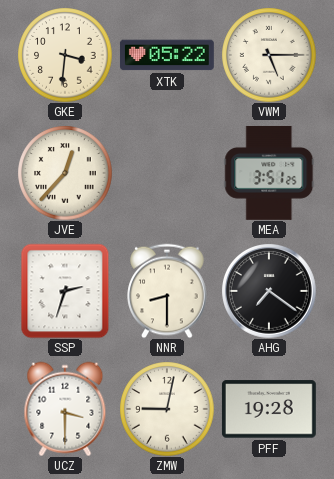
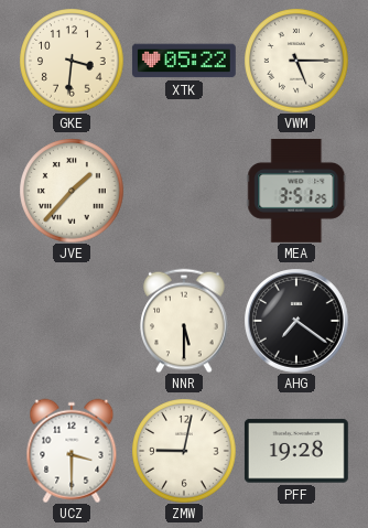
JVE: 12:37 -> 1:37 (72, 191)
SSP: 2:33 -> none (65, 291)
NNR: 8:30 -> 5:30 (184, 321)
